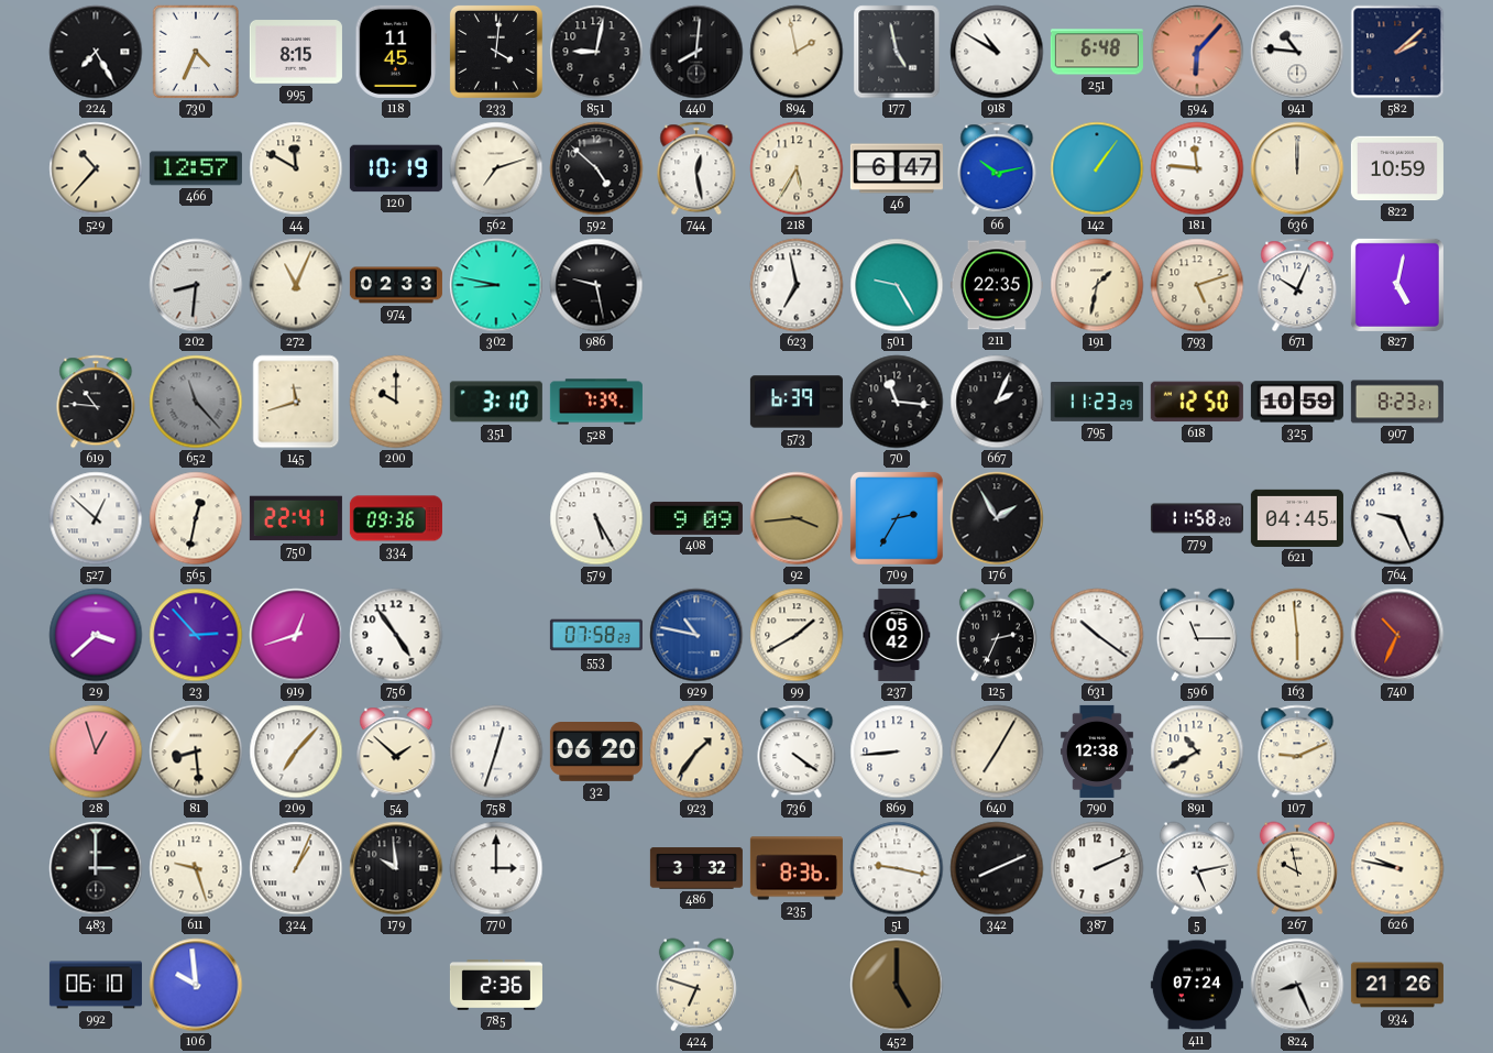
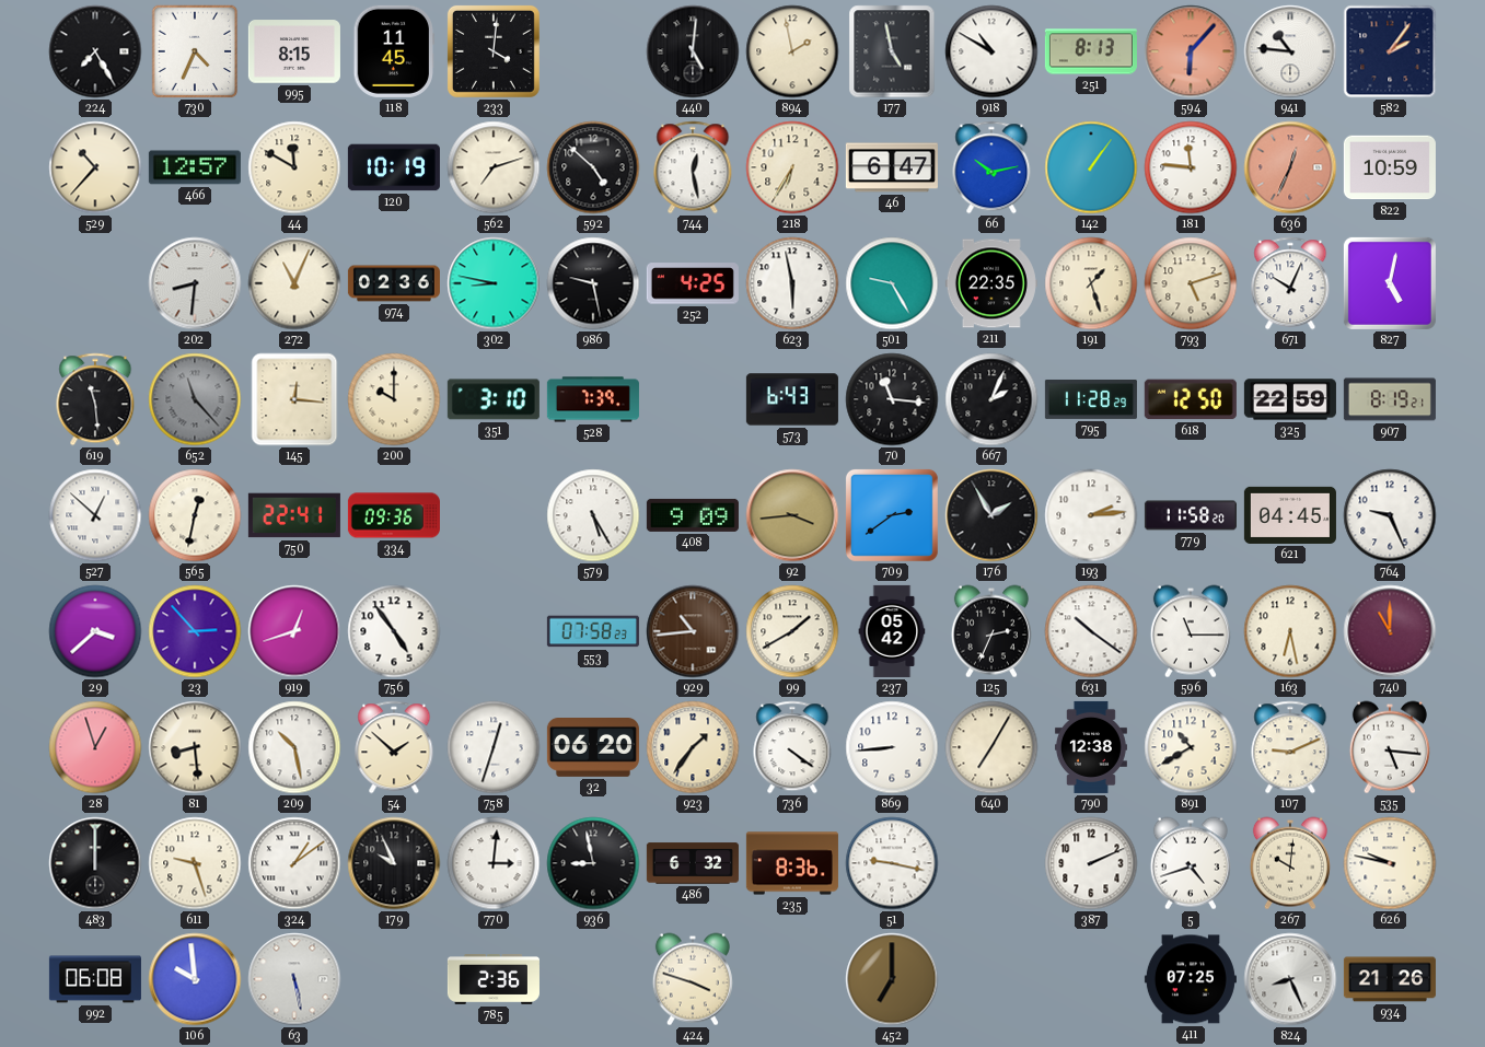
851: 9:02 -> none (596, 52)
440: 8:01 -> 5:01 (693, 51)
251: 6:48 -> 8:13 (1091, 51)
582: 2:08 -> 2:06 (1390, 51)
218: 5:35 -> 6:35 (792, 167)
636: 12:00 -> 12:34 (1290, 167)
636 dial: cream -> salmon (1290, 167)
974: 02:33 -> 02:36 (394, 283)
252: none -> 4:25 (693, 283)
623: 6:58 -> 5:58 (792, 283)
191: 1:32 -> 1:27 (1091, 283)
619: 10:46 -> 11:29 (95, 399)
145: 11:42 -> 12:16 (294, 399)
573: 6:39 -> 6:43 (792, 399)
795: 11:23 -> 11:28 (1091, 399)
325: 10:59 -> 22:59 (1290, 399)
907: 8:23 -> 8:19 (1390, 399)
709: 2:35 -> 2:39 (892, 515)
193: none -> 2:14 (1091, 515)
929: 10:47 -> 10:44 (693, 631)
929 dial: blue -> brown (693, 631)
163: 5:59 -> 6:28 (1290, 631)
740: 10:34 -> 11:00 (1390, 631)
209: 7:07 -> 10:28 (294, 747)
535: none -> 5:16 (1390, 747)
483: 3:00 -> 12:00 (95, 863)
324: 1:04 -> 1:09 (294, 863)
179: 9:59 -> 9:56 (394, 863)
770: 3:00 -> 3:01 (494, 863)
936: none -> 8:58 (593, 863)
486: 3:32 -> 6:32 (693, 863)
342: 8:11 -> none (997, 868)
5: 5:13 -> 4:42 (1191, 863)
267: 9:58 -> 10:01 (1290, 863)
992: 06:10 -> 06:08 (95, 979)
63: none -> 5:28 (294, 979)
424: 6:48 -> 3:48 (693, 979)
452: 5:00 -> 7:00 (892, 979)
411: 07:24 -> 07:25 (1191, 979)
